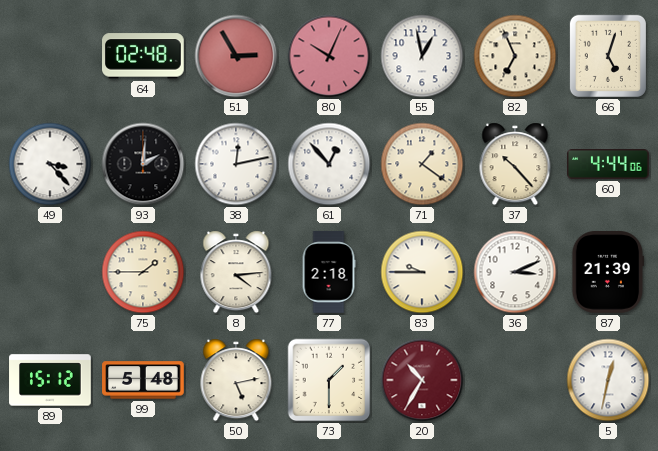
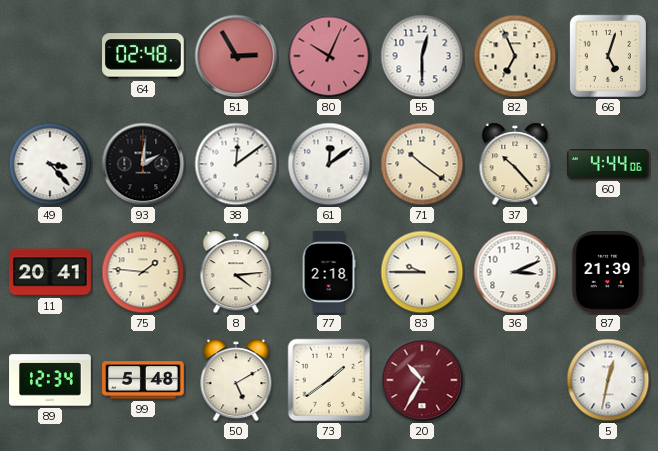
55: 12:58 -> 12:30 (422, 56)
38: 12:13 -> 12:09 (236, 164)
61: 12:53 -> 12:09 (329, 164)
71: 1:21 -> 10:21 (422, 164)
11: none -> 20:41 (50, 272)
75: 1:45 -> 1:46 (143, 272)
89: 15:12 -> 12:34 (50, 380)
50: 5:13 -> 5:10 (236, 380)
73: 1:30 -> 1:39 (329, 380)
